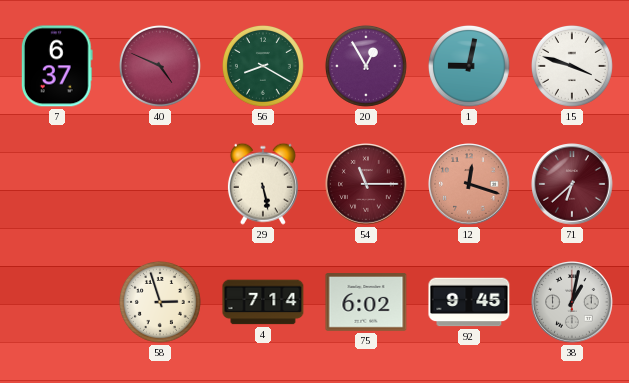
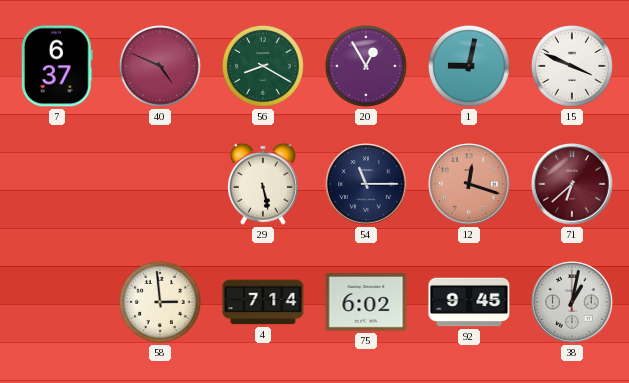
15: 3:48 -> 3:49 (572, 66)
54 dial: burgundy -> navy (366, 184)
58: 2:57 -> 2:59 (160, 302)
